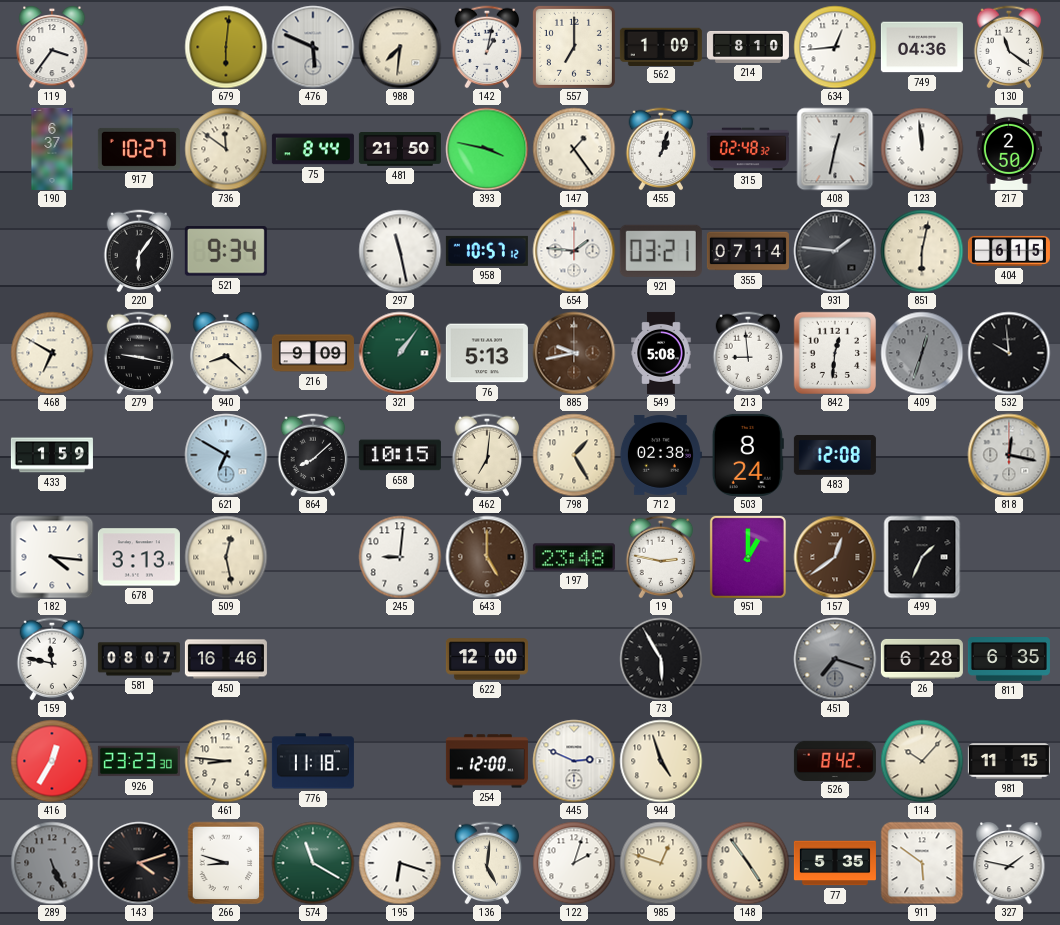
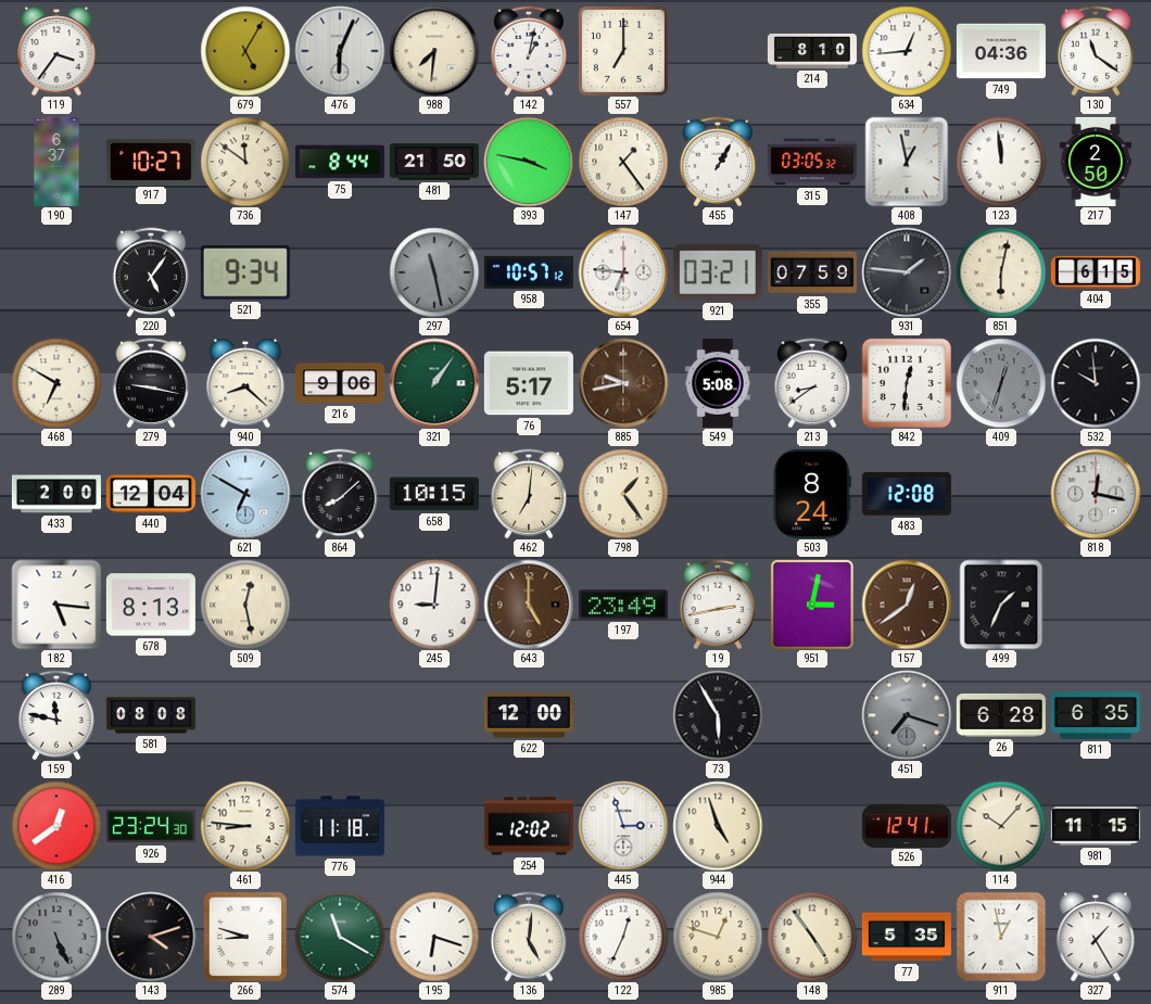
679: 6:01 -> 5:05 (245, 51)
476: 5:49 -> 6:04 (340, 51)
562: 1:09 -> none (661, 46)
455: 1:03 -> 1:05 (718, 162)
315: 02:48 -> 03:05 (812, 162)
408: 12:32 -> 12:58 (907, 162)
220: 6:06 -> 5:06 (151, 272)
297 dial: white -> grey (434, 272)
654: 1:46 -> 6:46 (623, 272)
355: 07:14 -> 07:59 (812, 272)
216: 9:09 -> 9:06 (340, 383)
76: 5:13 -> 5:17 (529, 383)
213: 8:59 -> 8:39 (812, 383)
433: 1:59 -> 2:00 (56, 494)
440: none -> 12:04 (151, 494)
798: 1:25 -> 1:24 (623, 494)
712: 02:38 -> none (661, 455)
182: 4:16 -> 5:16 (56, 605)
678: 3:13 -> 8:13 (151, 605)
197: 23:48 -> 23:49 (623, 605)
19: 2:47 -> 2:43 (718, 605)
951: 1:00 -> 3:02 (812, 605)
581: 08:07 -> 08:08 (151, 715)
450: 16:46 -> none (226, 659)
416: 12:35 -> 12:39 (56, 826)
926: 23:23 -> 23:24 (151, 826)
254: 12:00 -> 12:02 (529, 826)
445: 2:49 -> 2:57 (623, 826)
526: 8:42 -> 12:41 (907, 825)
122: 2:03 -> 12:34 (623, 937)
911: 5:51 -> 12:58 (1001, 937)
327: 1:47 -> 1:25 (1096, 937)
